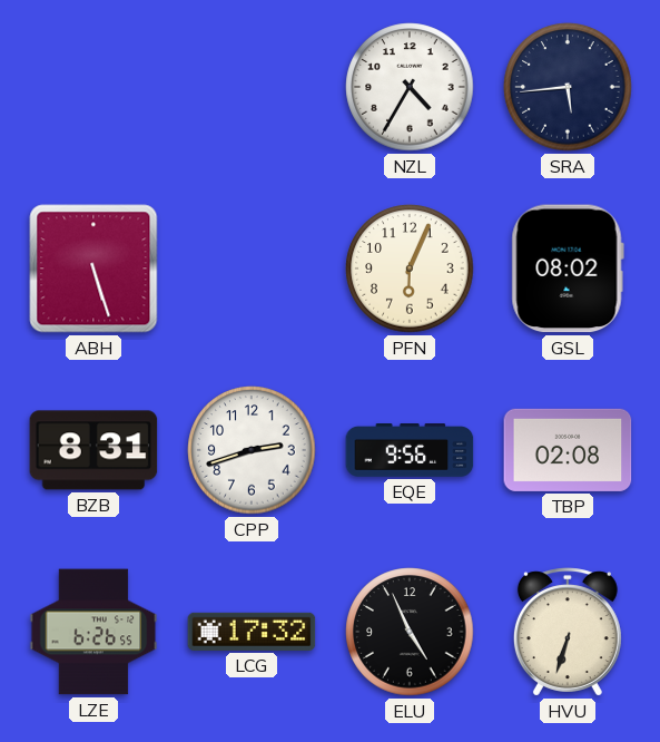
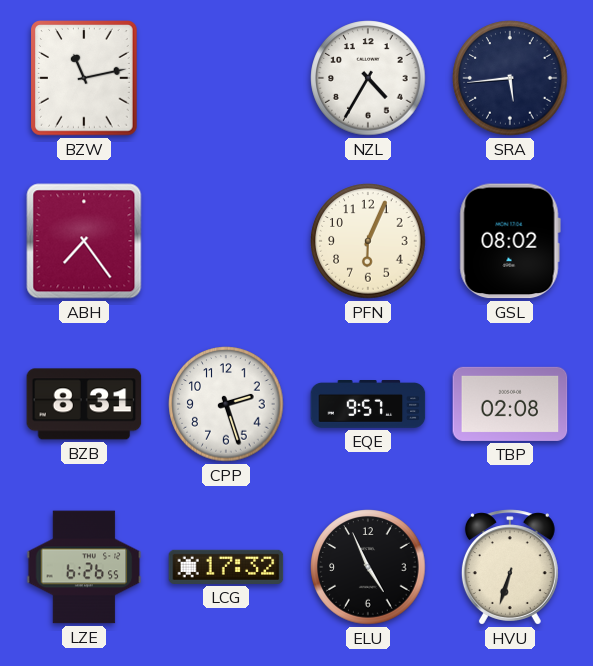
BZW: none -> 11:13 (85, 78)
ABH: 5:27 -> 7:24 (84, 241)
CPP: 2:42 -> 2:27 (226, 404)
EQE: 9:56 -> 9:57 (368, 405)
